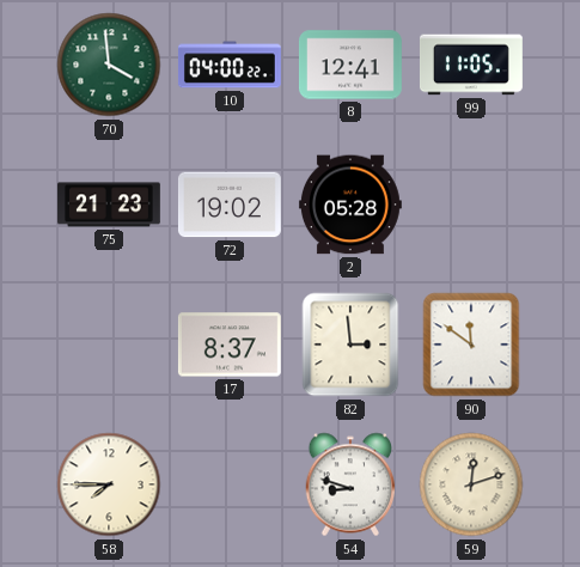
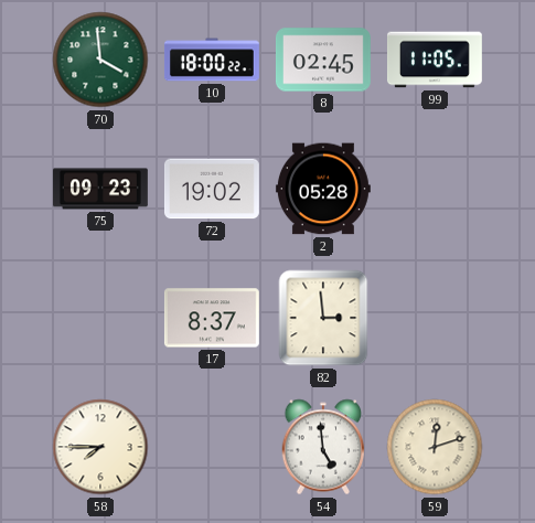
10: 04:00 -> 18:00 (212, 60)
8: 12:41 -> 02:45 (323, 60)
75: 21:23 -> 09:23 (100, 189)
90: 11:51 -> none (471, 345)
54: 8:48 -> 4:59 (323, 447)
